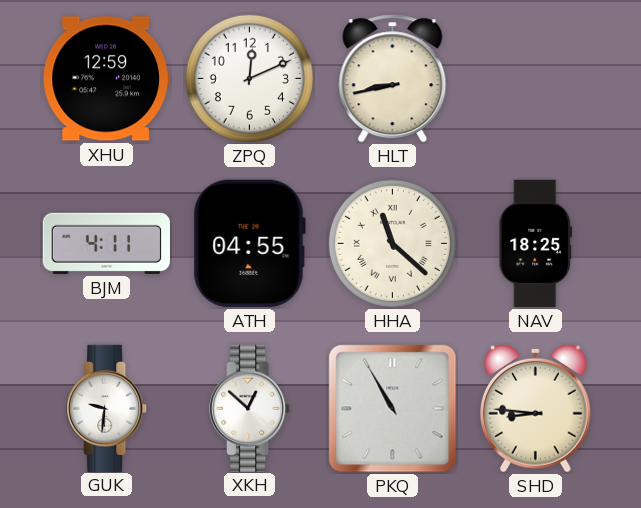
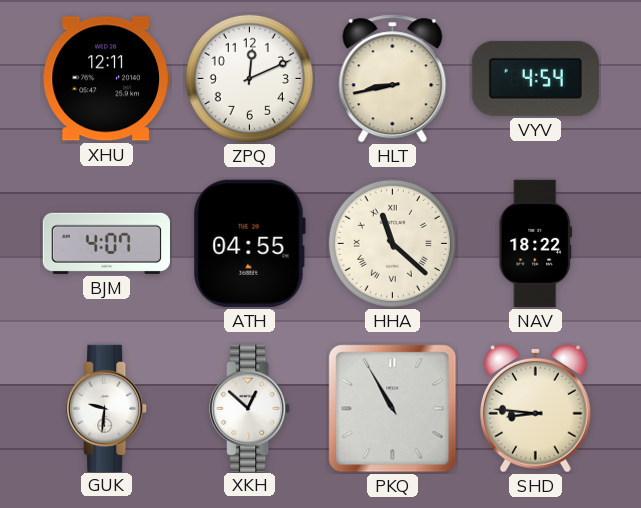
XHU: 12:59 -> 12:11 (106, 79)
VYV: none -> 4:54 (535, 78)
BJM: 4:11 -> 4:07 (106, 243)
NAV: 18:25 -> 18:22 (536, 243)
